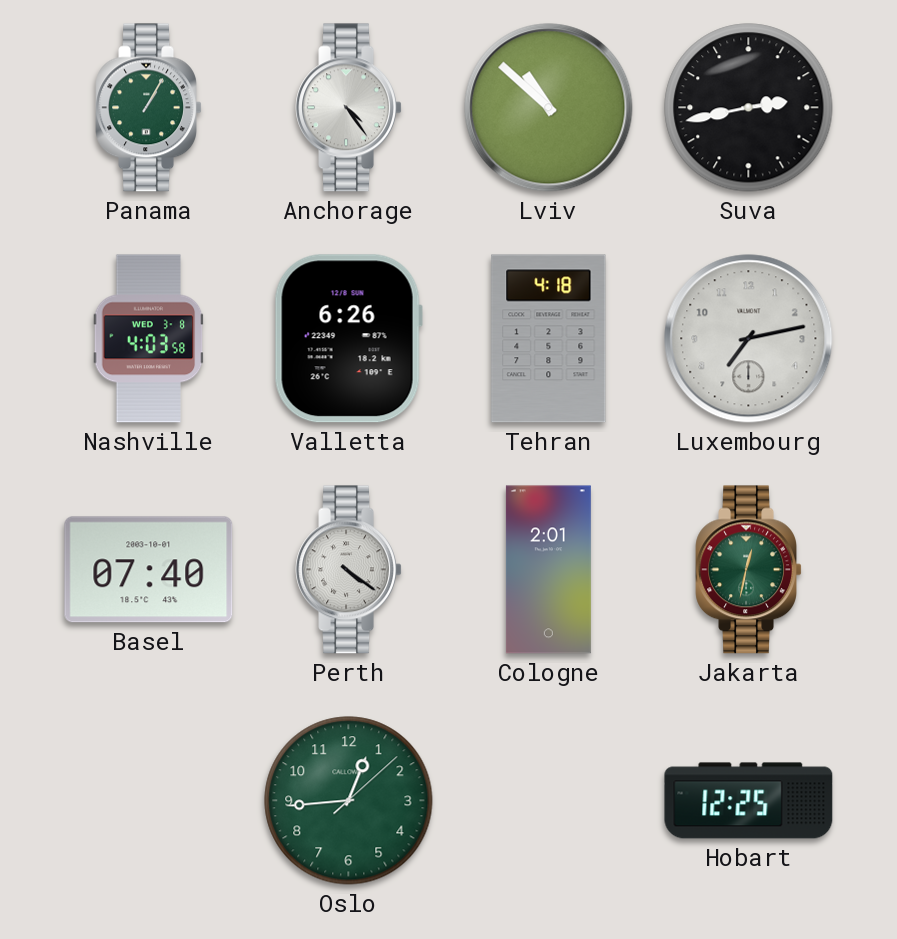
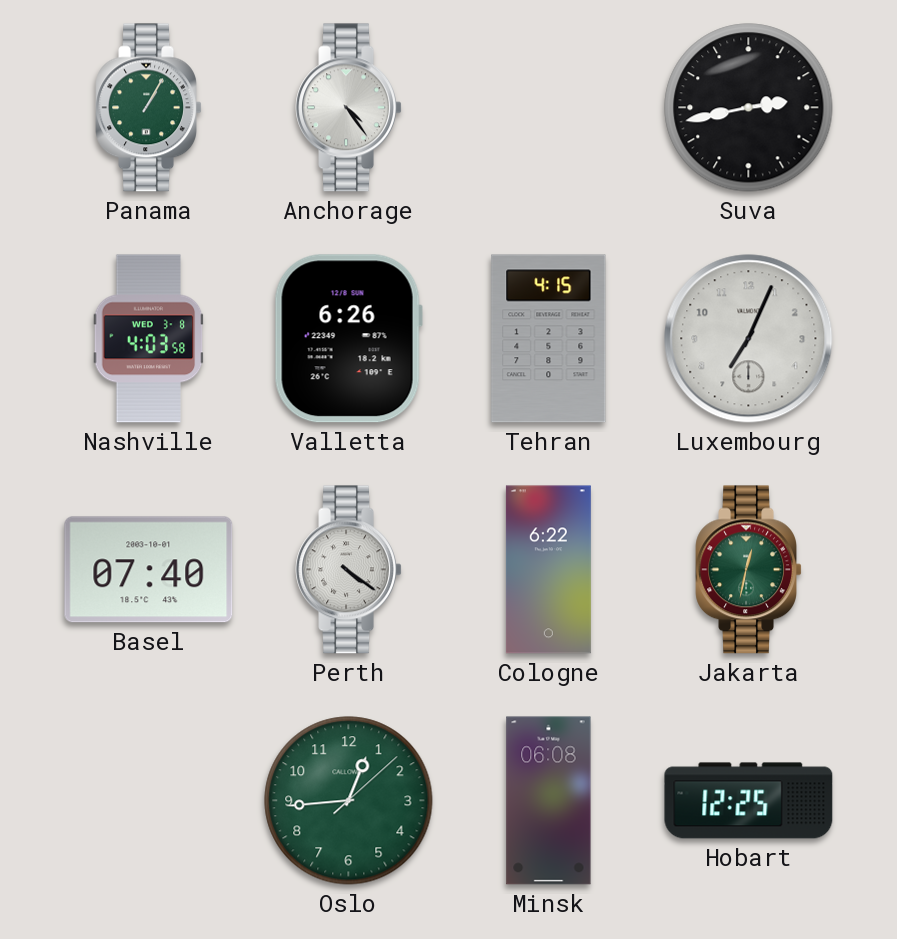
Lviv: 10:52 -> none (549, 108)
Tehran: 4:18 -> 4:15 (549, 339)
Luxembourg: 7:13 -> 7:04 (749, 339)
Cologne: 2:01 -> 6:22 (548, 570)
Minsk: none -> 06:08 (549, 801)
